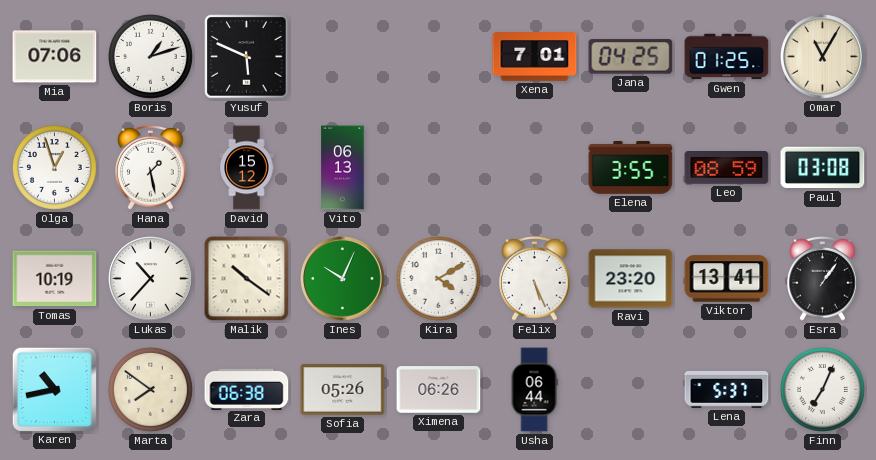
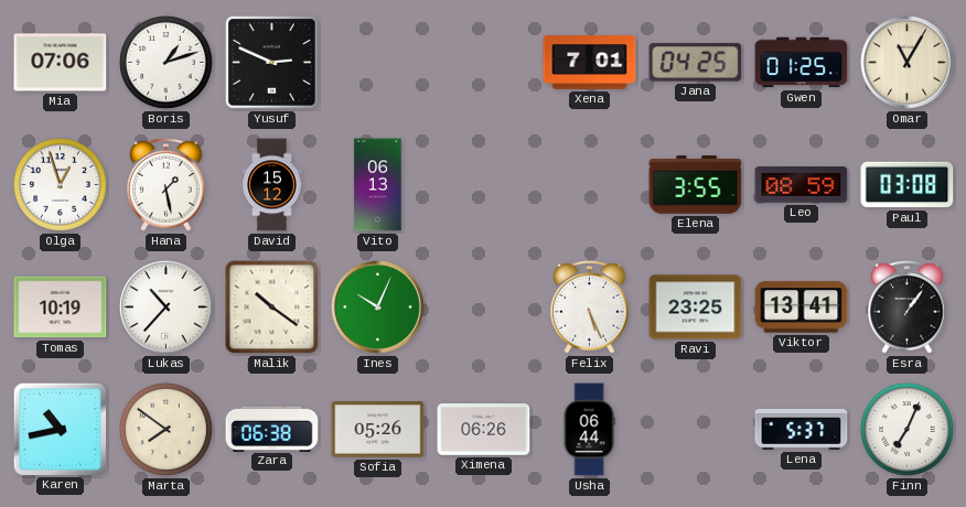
Yusuf: 5:49 -> 2:49 (272, 63)
Kira: 4:10 -> none (439, 279)
Ravi: 23:20 -> 23:25 (696, 308)
